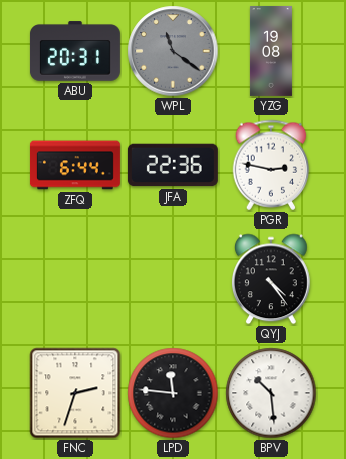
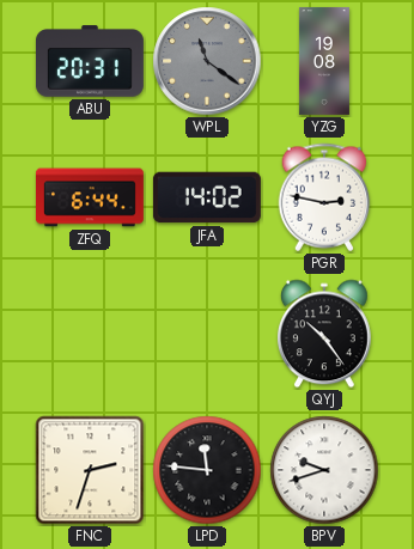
JFA: 22:36 -> 14:02 (207, 197)
QYJ: 4:24 -> 10:24 (324, 334)
BPV: 10:29 -> 9:42 (324, 470)
